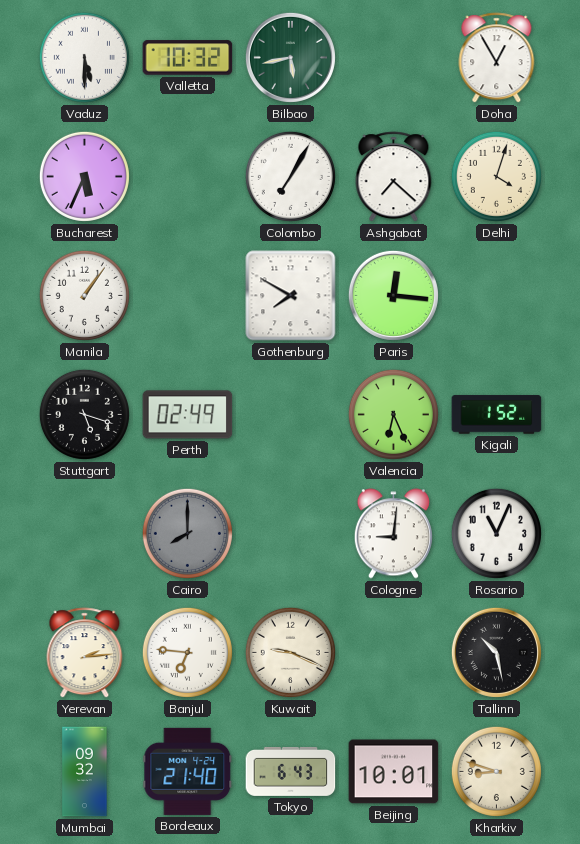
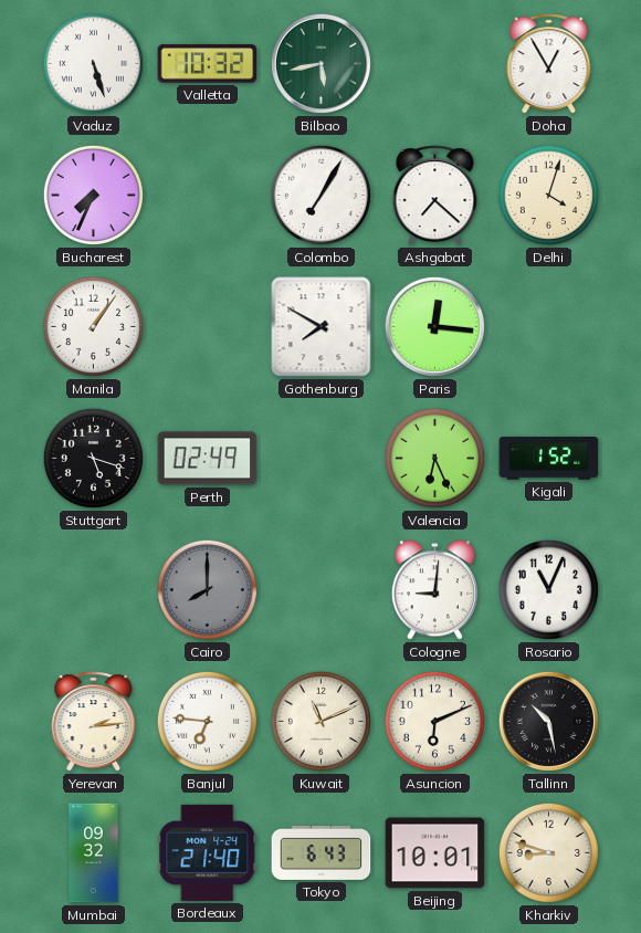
Vaduz: 5:30 -> 5:27 (93, 63)
Bucharest: 5:34 -> 7:34 (93, 195)
Kuwait: 9:19 -> 11:11 (320, 721)
Asuncion: none -> 6:11 (434, 721)
